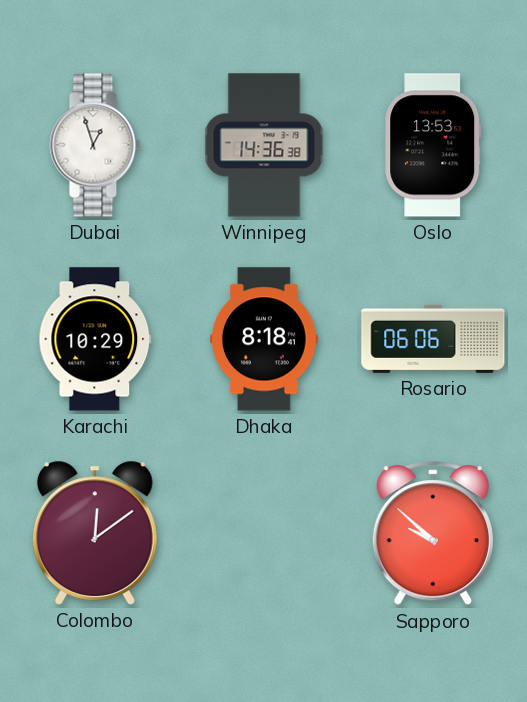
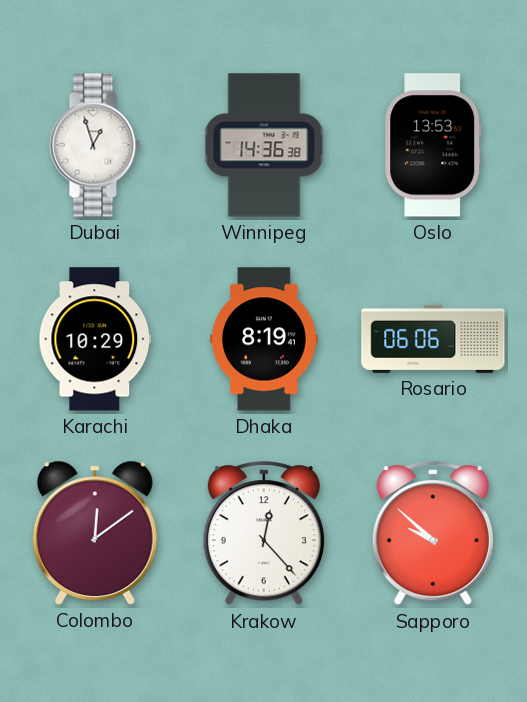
Dhaka: 8:18 -> 8:19 (265, 339)
Krakow: none -> 12:23 (264, 534)
